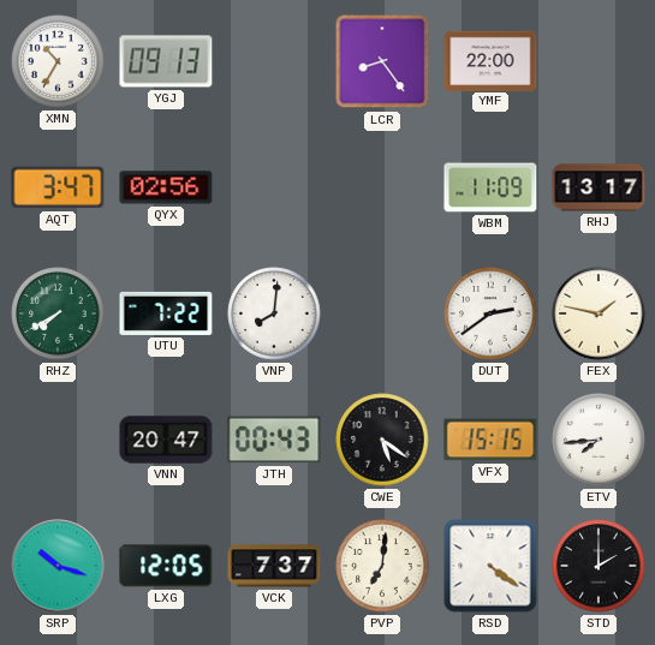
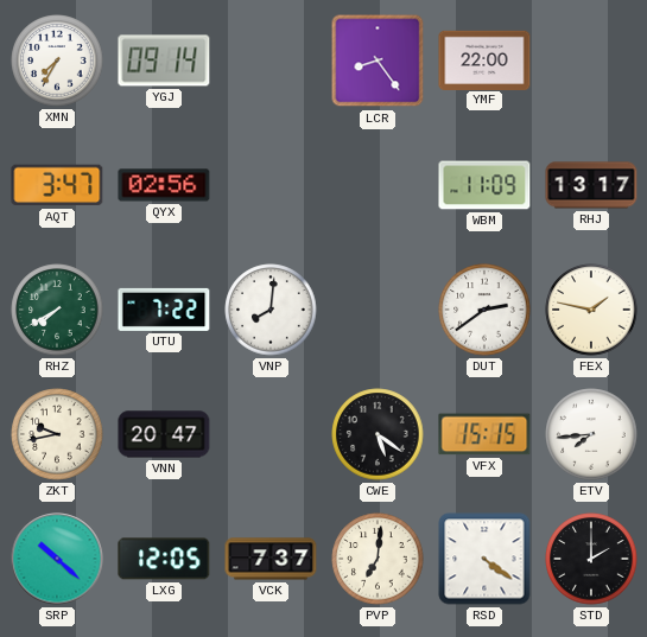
XMN: 10:35 -> 7:35 (57, 60)
YGJ: 09:13 -> 09:14 (164, 60)
ZKT: none -> 9:43 (57, 434)
JTH: 00:43 -> none (274, 440)
SRP: 10:18 -> 10:22 (57, 559)
